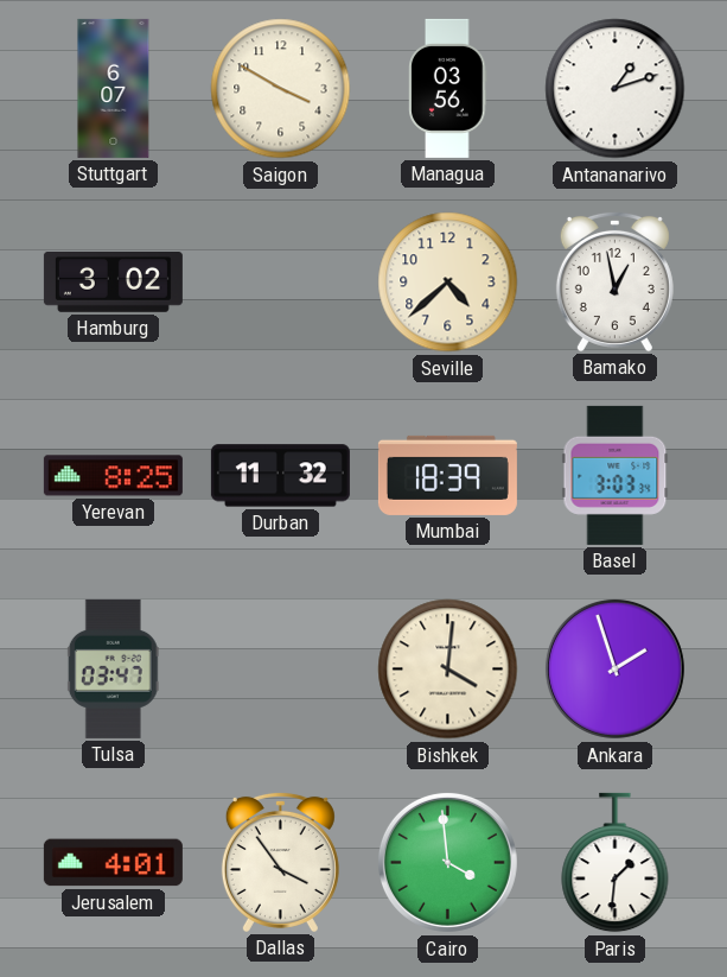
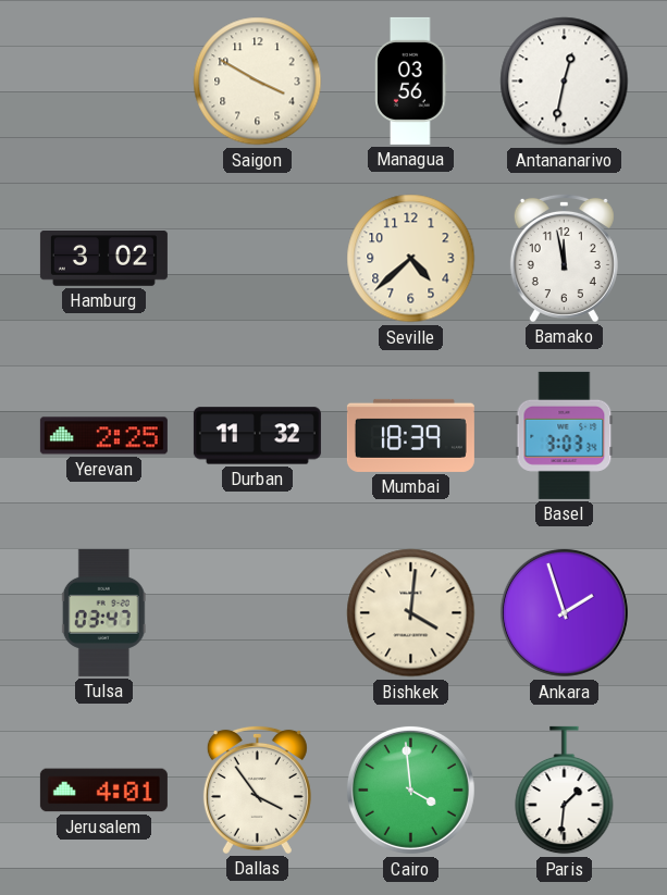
Stuttgart: 6:07 -> none (114, 88)
Antananarivo: 1:12 -> 12:32 (565, 82)
Bamako: 12:58 -> 11:58 (564, 258)
Yerevan: 8:25 -> 2:25 (103, 436)
